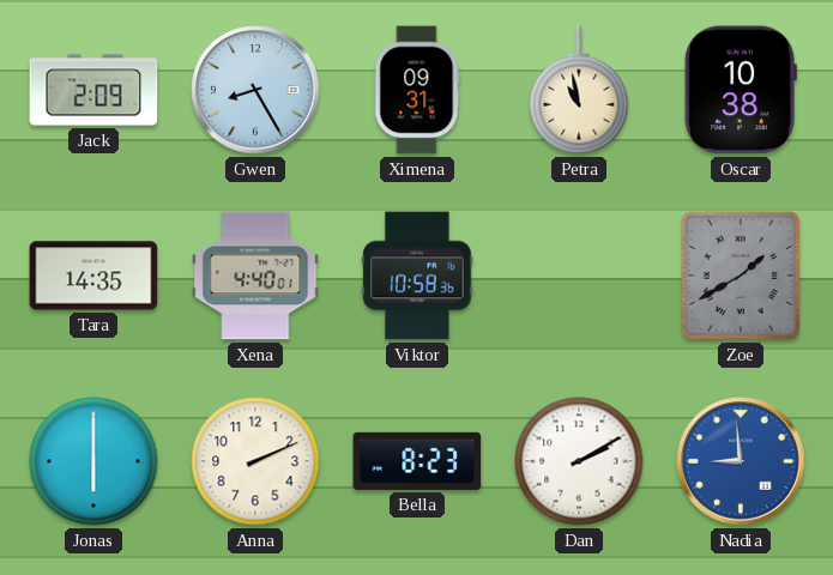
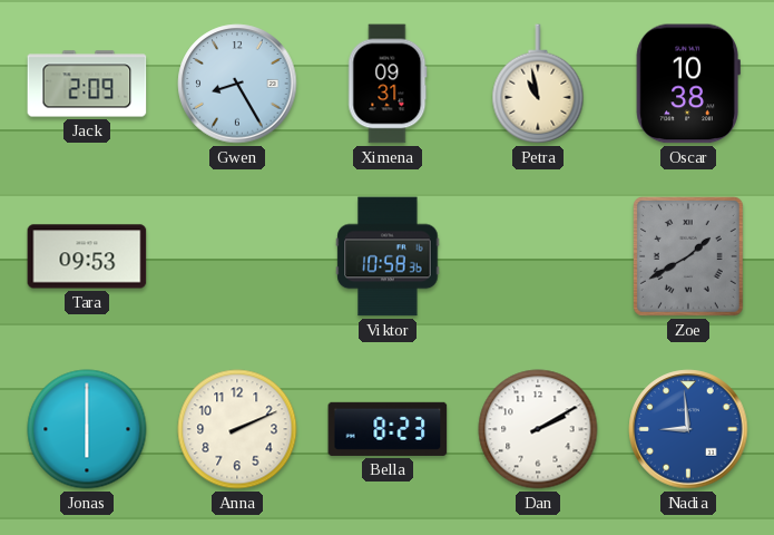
Tara: 14:35 -> 09:53 (87, 256)
Xena: 4:40 -> none (255, 276)
